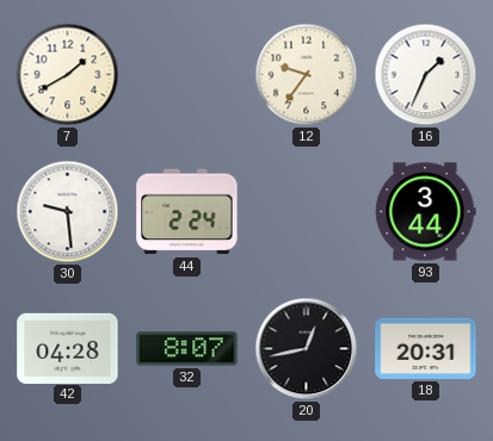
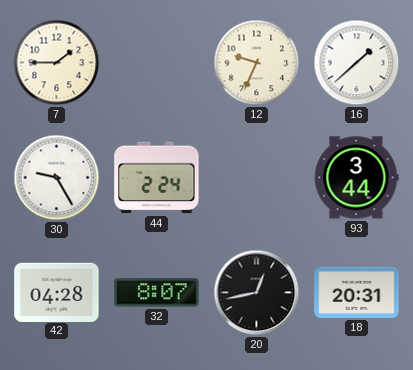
7: 1:40 -> 1:45 (57, 63)
12: 9:36 -> 9:34 (257, 63)
16: 1:34 -> 1:38 (357, 63)
30: 9:29 -> 9:25 (57, 178)
